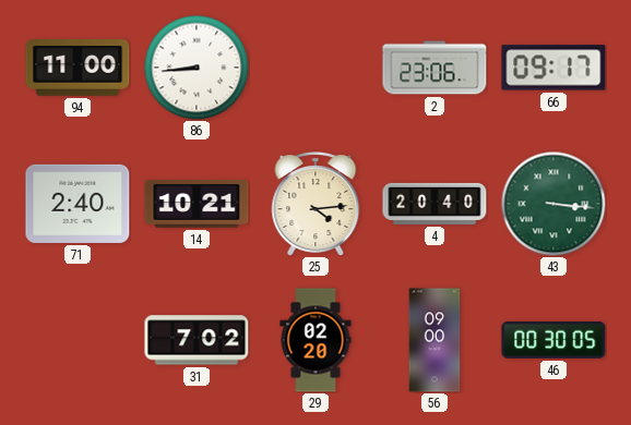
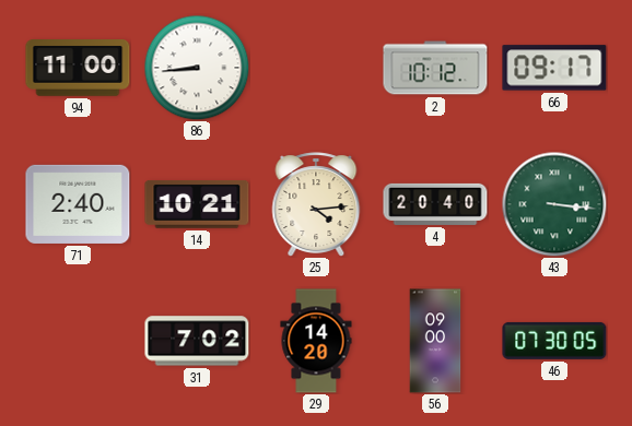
2: 23:06 -> 10:12 (435, 68)
29: 02:20 -> 14:20 (316, 341)
46: 00:30 -> 07:30 (554, 341)
